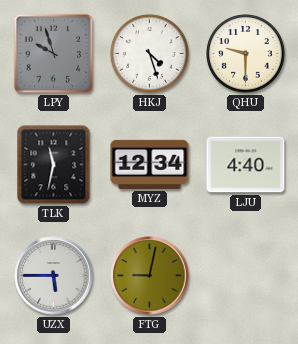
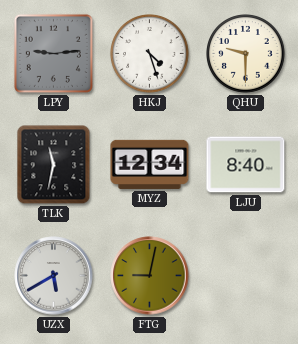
LPY: 9:57 -> 9:14 (53, 53)
LJU: 4:40 -> 8:40 (246, 165)
UZX: 5:45 -> 5:40 (54, 276)
